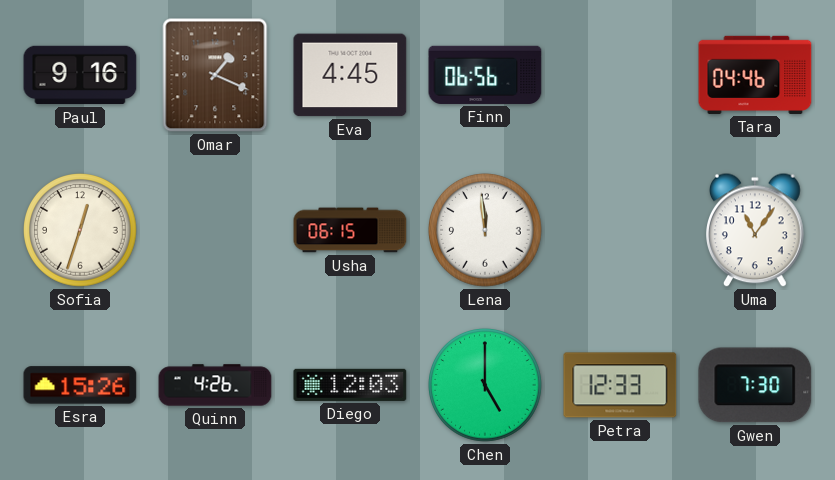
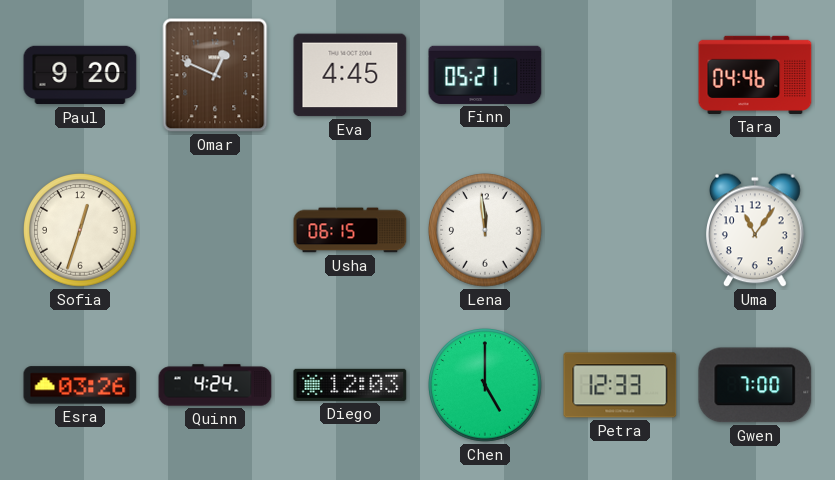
Paul: 9:16 -> 9:20 (80, 75)
Omar: 1:19 -> 12:49 (215, 75)
Finn: 06:56 -> 05:21 (485, 75)
Esra: 15:26 -> 03:26 (80, 385)
Quinn: 4:26 -> 4:24 (215, 385)
Gwen: 7:30 -> 7:00 (755, 385)
